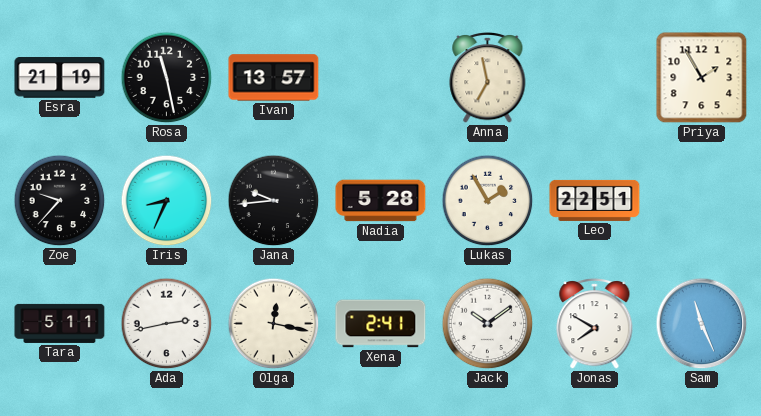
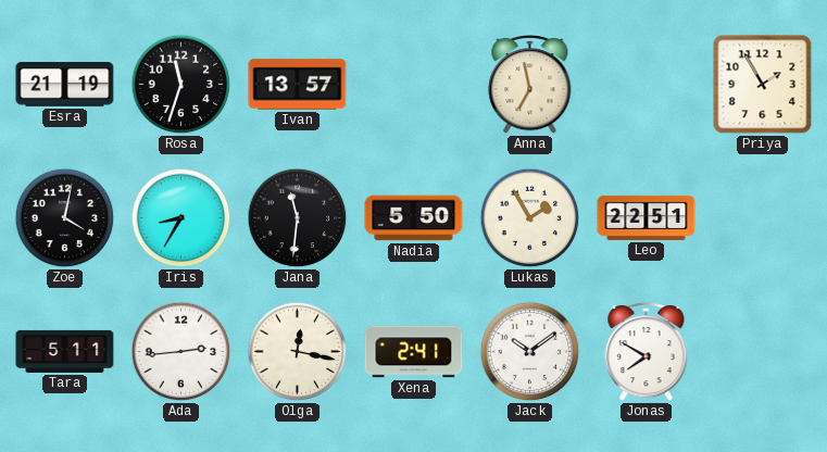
Rosa: 11:28 -> 11:33 (181, 85)
Zoe: 9:37 -> 4:02 (65, 218)
Iris: 8:34 -> 8:35 (181, 218)
Jana: 9:44 -> 11:31 (298, 218)
Nadia: 5:28 -> 5:50 (414, 218)
Ada: 2:43 -> 2:44 (181, 352)
Sam: 11:26 -> none (702, 324)
